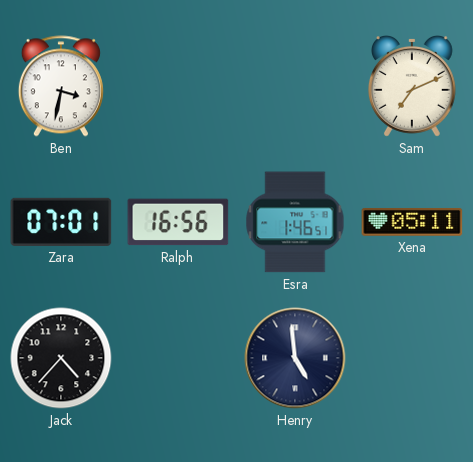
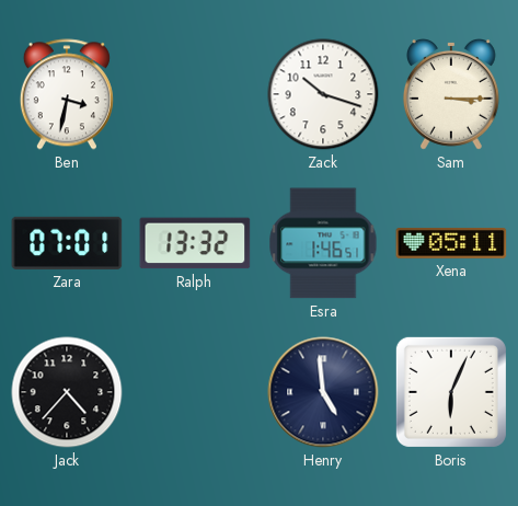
Zack: none -> 10:18 (323, 94)
Sam: 7:11 -> 3:15 (451, 95)
Ralph: 16:56 -> 13:32 (195, 243)
Boris: none -> 6:04 (451, 392)
